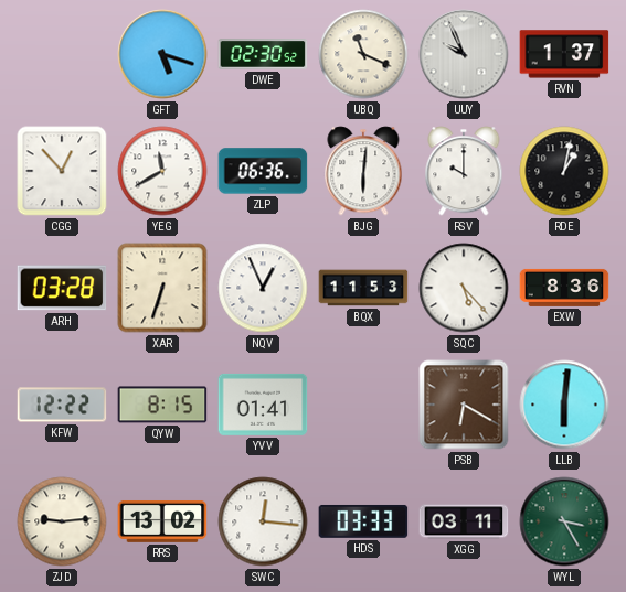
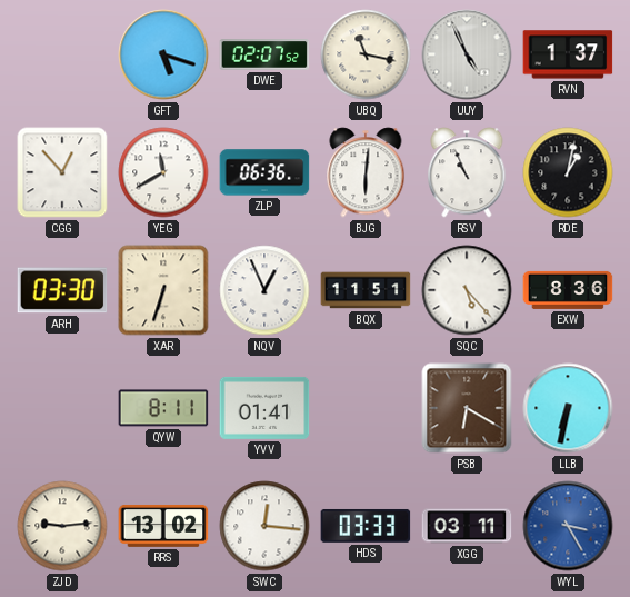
DWE: 02:30 -> 02:07 (264, 54)
UBQ: 11:19 -> 11:17 (366, 54)
UUY: 9:56 -> 4:56 (467, 54)
RSV: 10:00 -> 10:56 (467, 172)
ARH: 03:28 -> 03:30 (62, 290)
BQX: 11:53 -> 11:51 (366, 290)
KFW: 12:22 -> none (62, 405)
QYW: 8:15 -> 8:11 (163, 408)
LLB: 6:01 -> 6:32 (568, 408)
WYL dial: green -> blue (568, 526)
